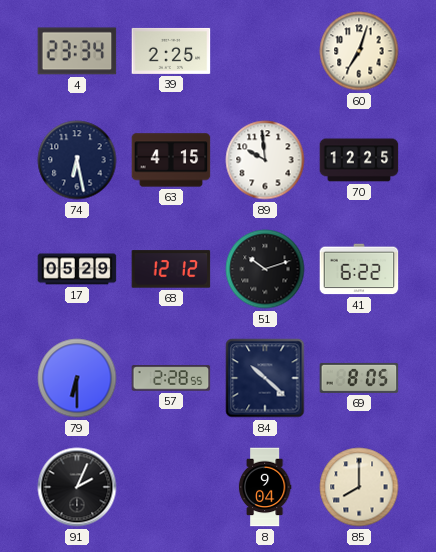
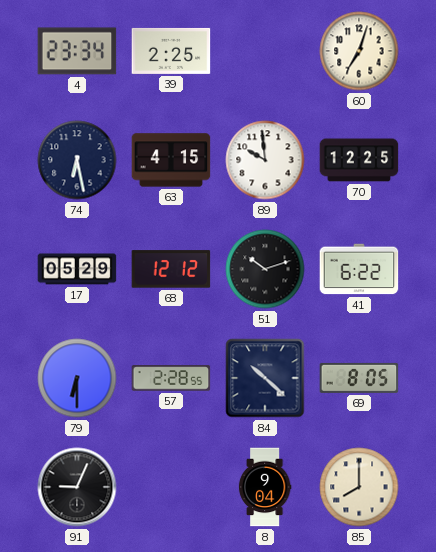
91: 2:04 -> 9:04 (77, 487)
